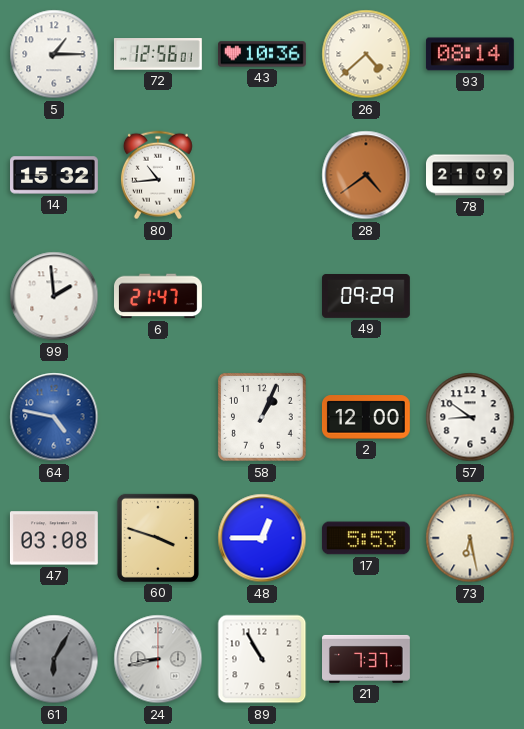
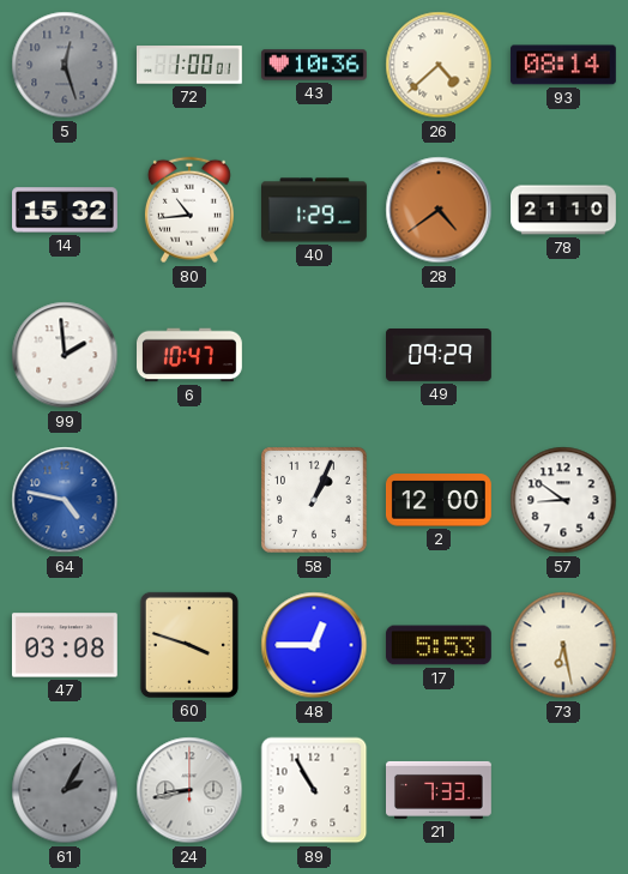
5: 1:15 -> 12:27 (65, 65)
5 dial: white -> grey (65, 65)
72: 12:56 -> 1:00 (189, 65)
40: none -> 1:29 (315, 210)
78: 21:09 -> 21:10 (564, 210)
6: 21:47 -> 10:47 (191, 355)
61: 6:05 -> 2:05 (65, 790)
21: 7:37 -> 7:33 (440, 790)
